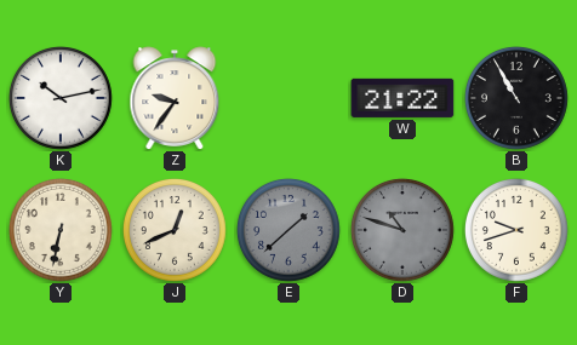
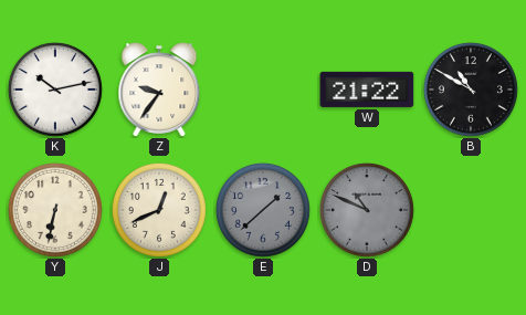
B: 10:55 -> 10:50 (471, 90)
D: 10:48 -> 10:49 (367, 210)
F: 9:42 -> none (516, 230)
